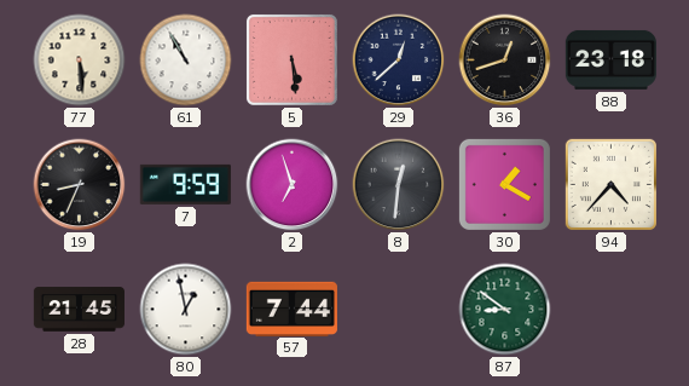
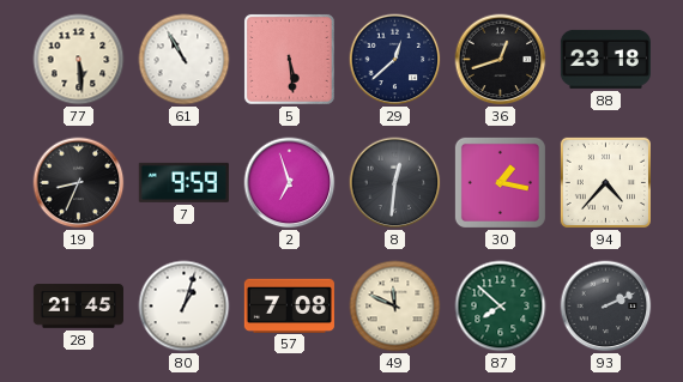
30: 1:20 -> 1:17 (500, 182)
80: 12:58 -> 1:03 (185, 307)
57: 7:44 -> 7:08 (289, 305)
49: none -> 11:49 (395, 307)
87: 8:51 -> 7:52 (501, 307)
93: none -> 2:11 (606, 307)
